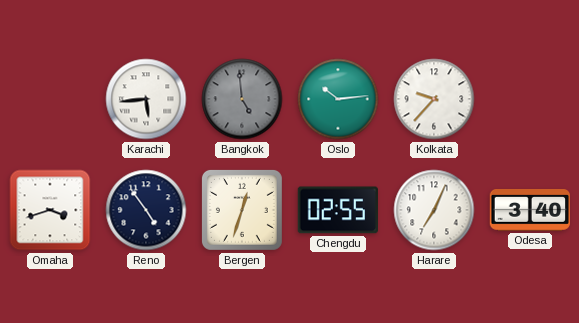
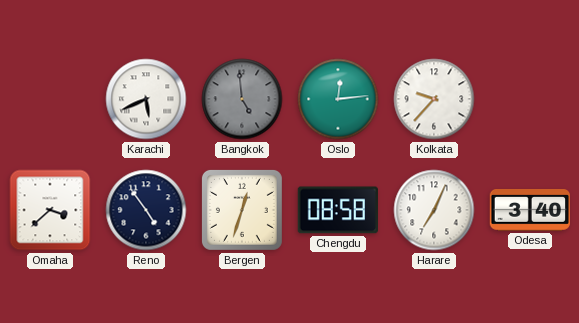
Karachi: 5:44 -> 5:41 (146, 99)
Oslo: 10:14 -> 12:14 (338, 99)
Omaha: 3:42 -> 3:38 (50, 210)
Chengdu: 02:55 -> 08:58 (338, 210)
